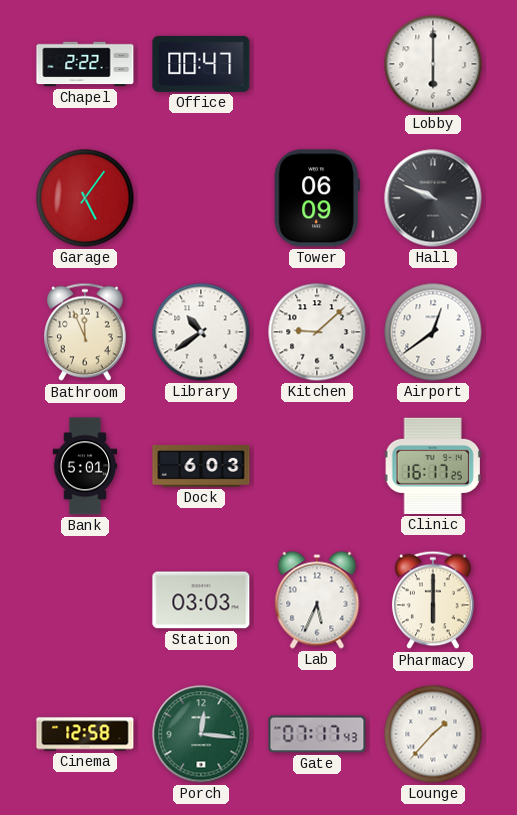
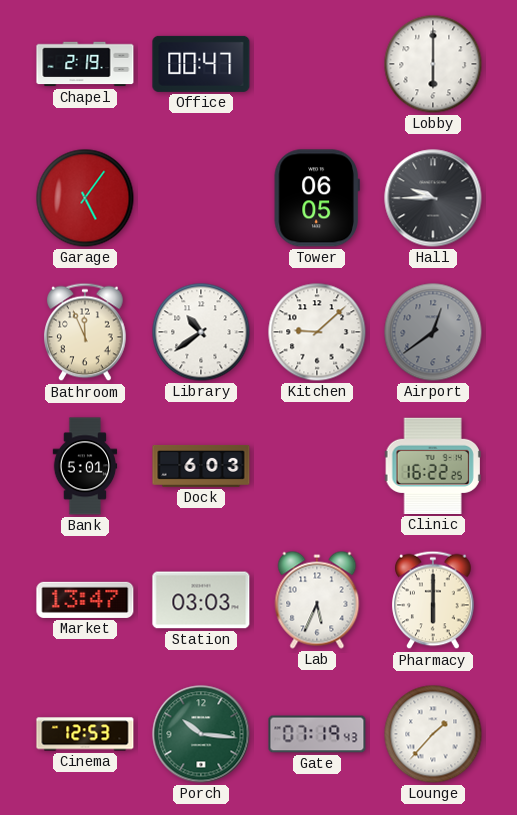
Chapel: 2:22 -> 2:19 (85, 64)
Tower: 06:09 -> 06:05 (317, 198)
Hall: 9:49 -> 9:45 (433, 198)
Airport dial: white -> grey (433, 332)
Clinic: 16:17 -> 16:22 (433, 466)
Market: none -> 13:47 (85, 600)
Cinema: 12:58 -> 12:53 (85, 734)
Porch: 12:16 -> 10:16 (201, 734)
Gate: 07:17 -> 07:19 (317, 734)
